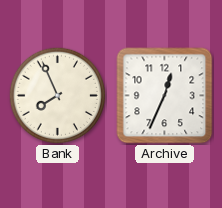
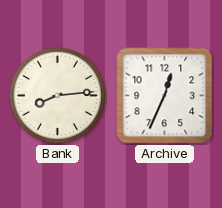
Bank: 7:56 -> 8:14 (57, 95)
